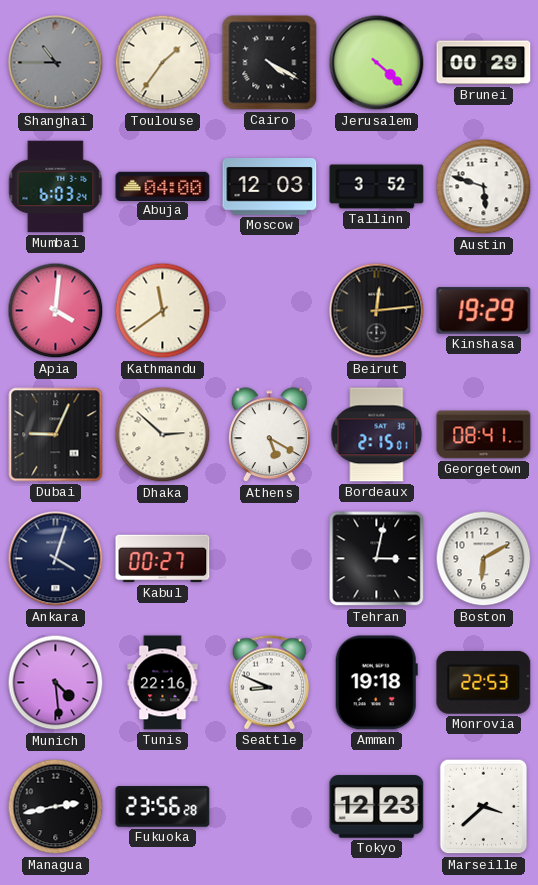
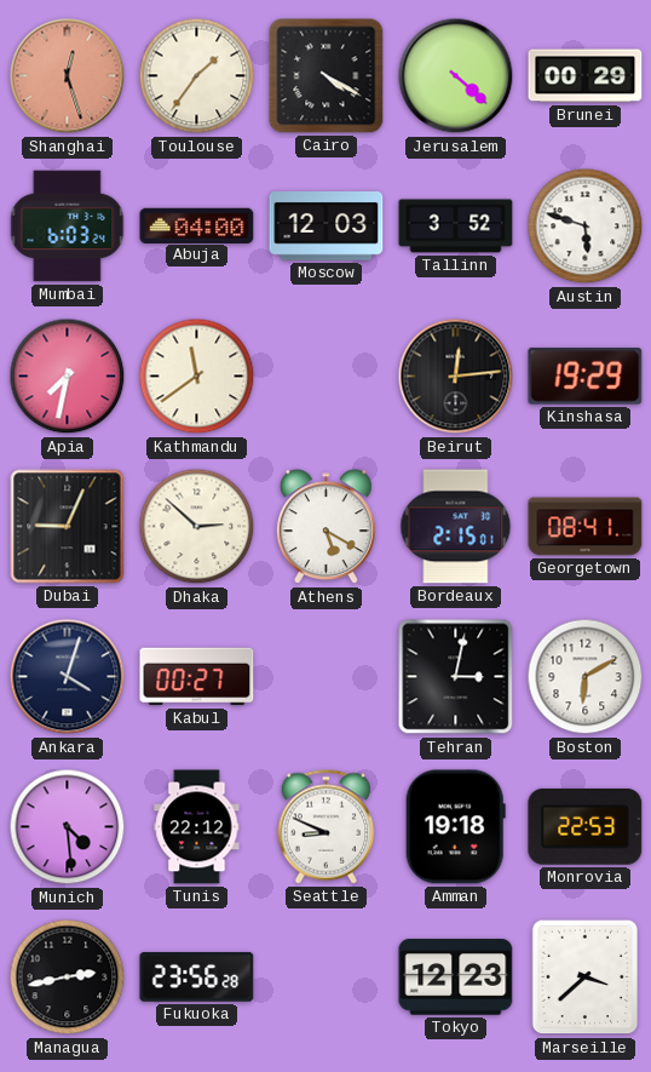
Shanghai: 10:45 -> 12:27 (68, 76)
Shanghai dial: grey -> salmon (68, 76)
Apia: 4:01 -> 7:32 (68, 377)
Tunis: 22:16 -> 22:12 (197, 827)
